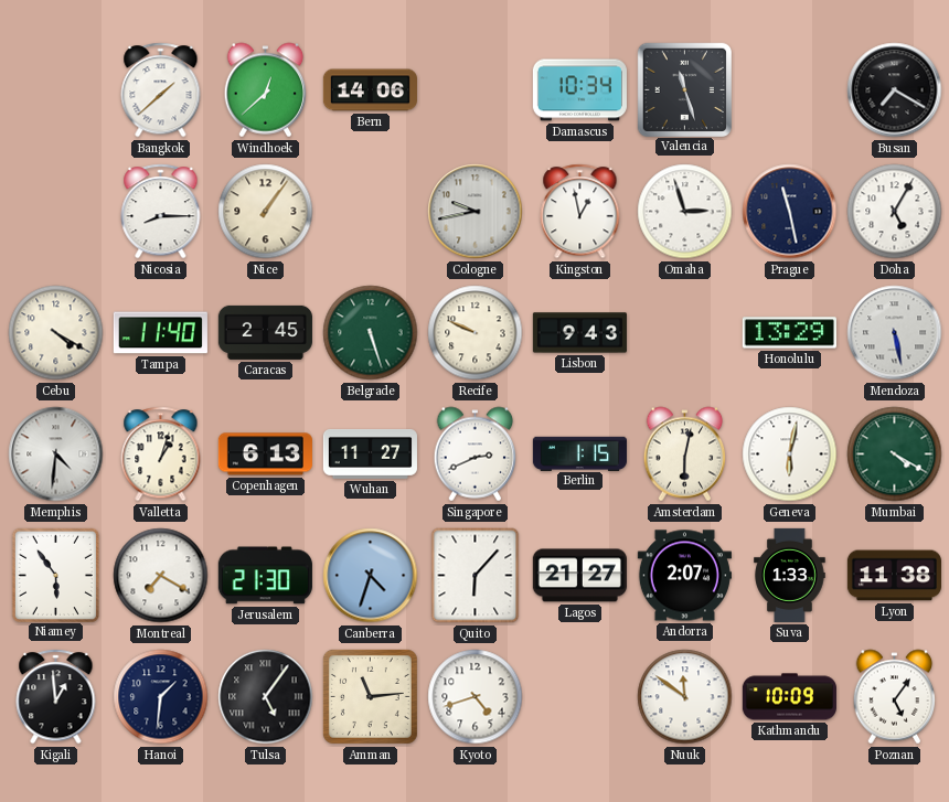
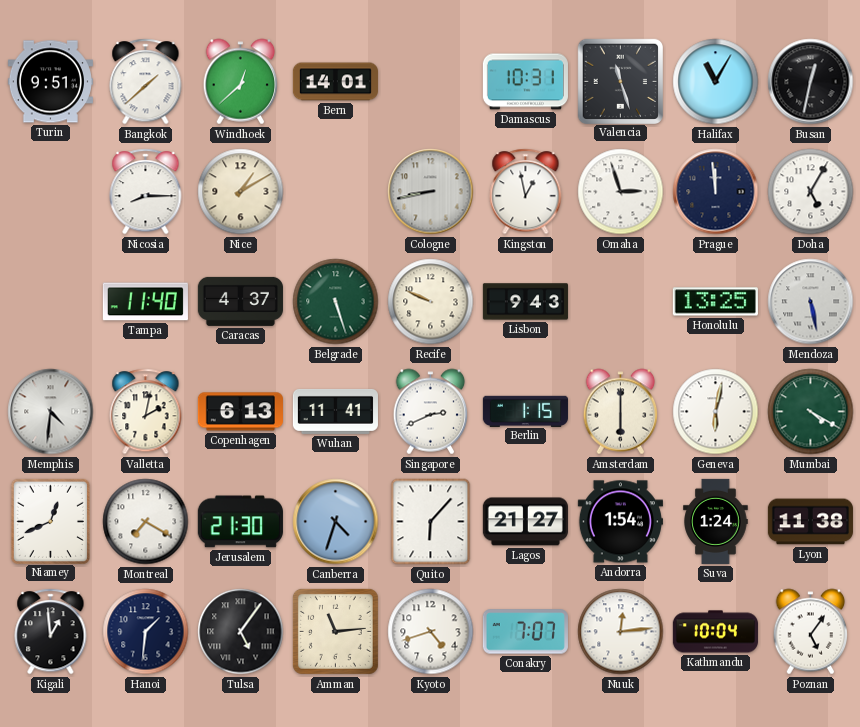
Turin: none -> 9:51 (50, 82)
Bern: 14:06 -> 14:01 (335, 82)
Damascus: 10:34 -> 10:31 (525, 82)
Halifax: none -> 11:05 (716, 82)
Busan: 7:20 -> 12:32 (811, 82)
Nice: 1:06 -> 1:10 (241, 192)
Cologne: 9:43 -> 8:43 (431, 192)
Prague: 11:28 -> 11:59 (716, 192)
Cebu: 4:20 -> none (56, 333)
Caracas: 2:45 -> 4:37 (240, 301)
Honolulu: 13:29 -> 13:25 (715, 302)
Valletta: 1:03 -> 2:02 (146, 412)
Wuhan: 11:27 -> 11:41 (335, 411)
Amsterdam: 6:02 -> 6:00 (621, 412)
Niamey: 5:54 -> 12:41 (50, 521)
Andorra: 2:07 -> 1:54 (620, 522)
Suva: 1:33 -> 1:24 (716, 521)
Conakry: none -> 7:07 (525, 632)
Nuuk: 11:51 -> 12:14 (621, 632)
Kathmandu: 10:09 -> 10:04 (715, 632)
